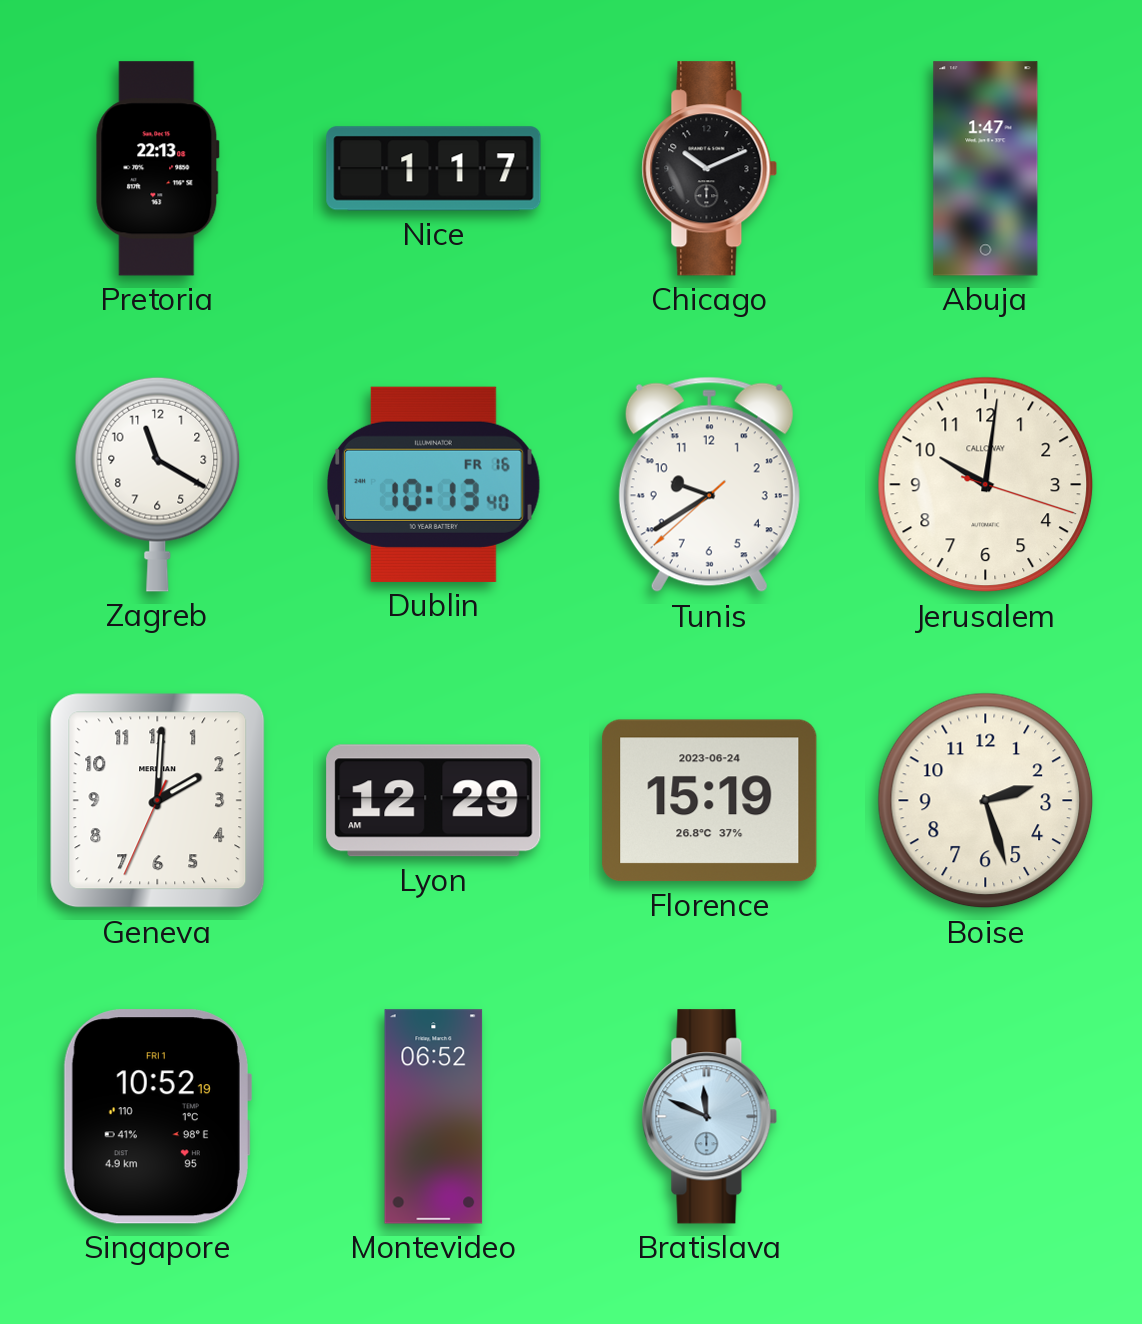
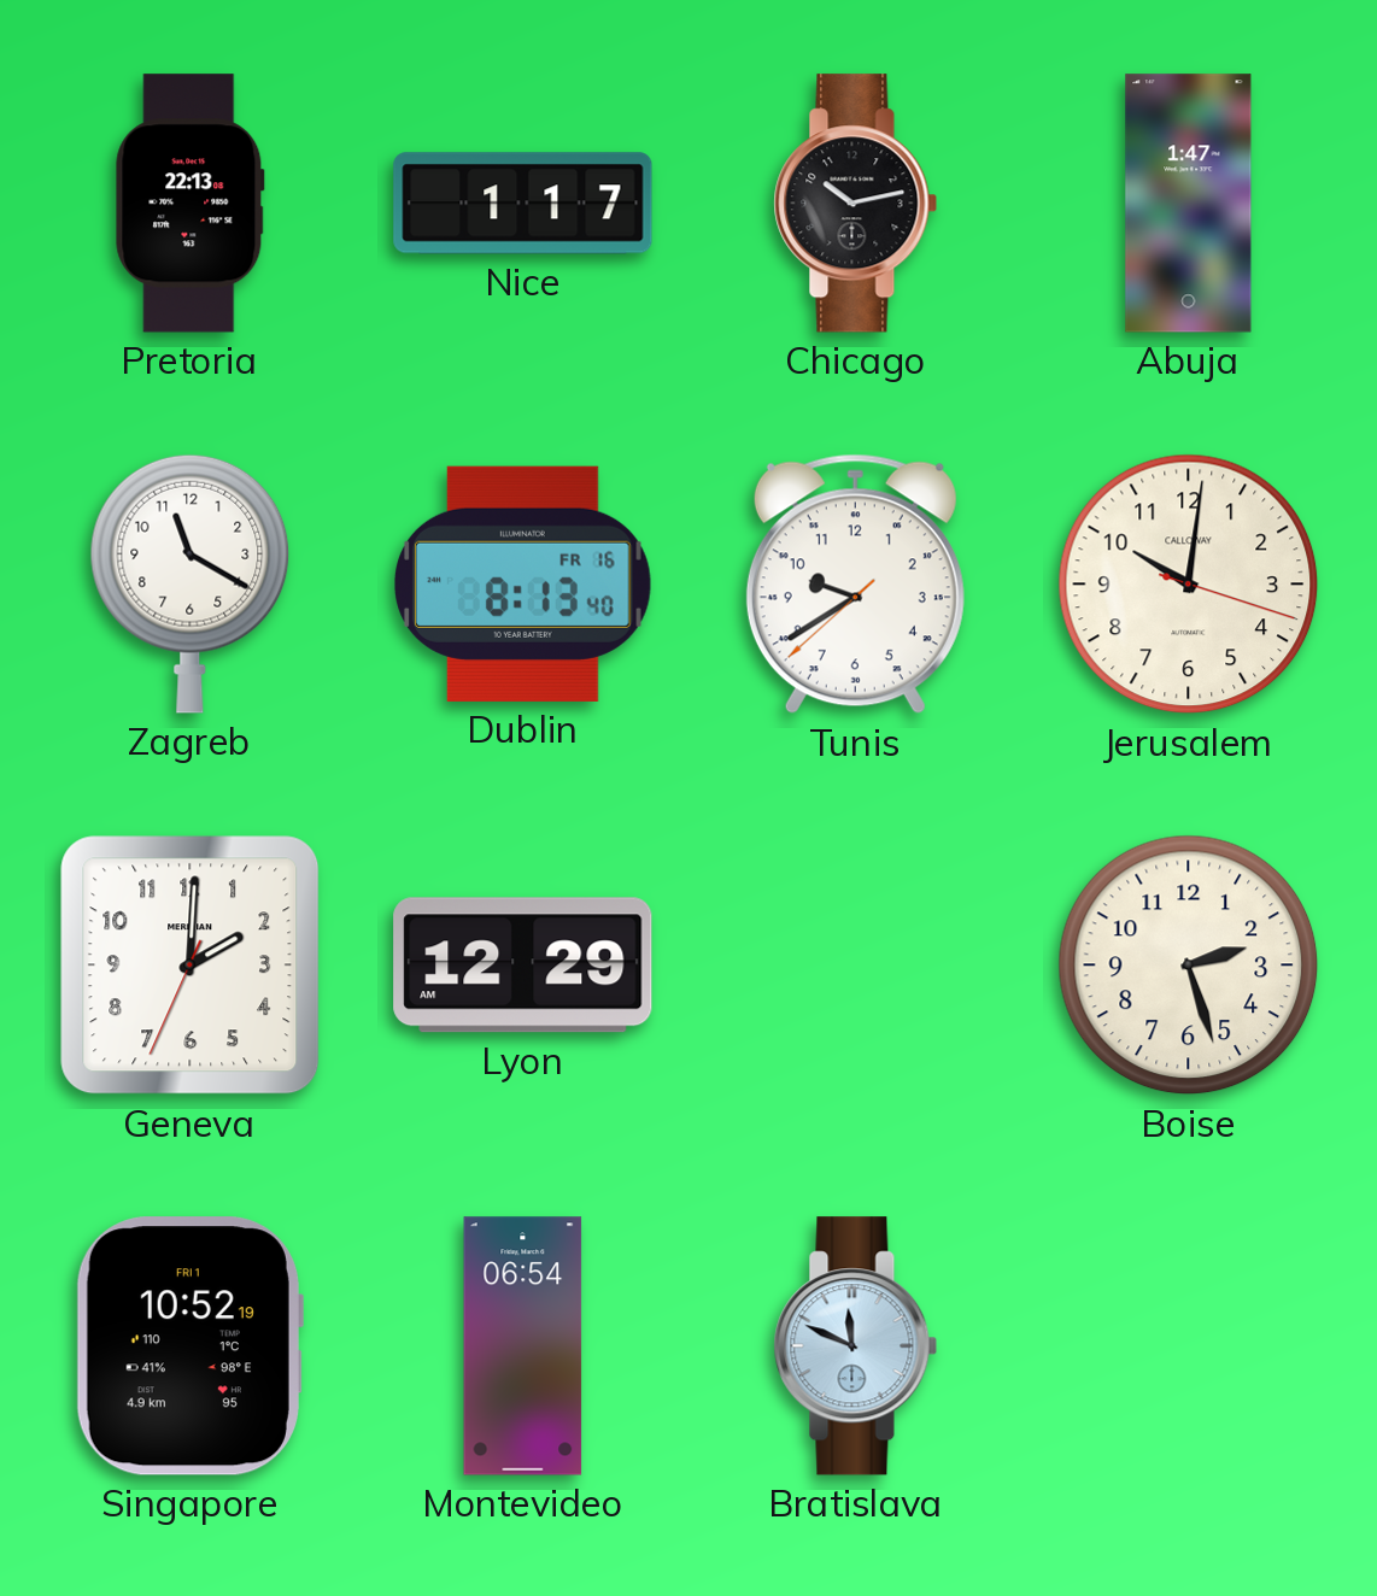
Chicago: 10:11 -> 10:13 (856, 204)
Dublin: 10:13 -> 8:13 (523, 583)
Florence: 15:19 -> none (710, 801)
Montevideo: 06:52 -> 06:54 (523, 1346)
